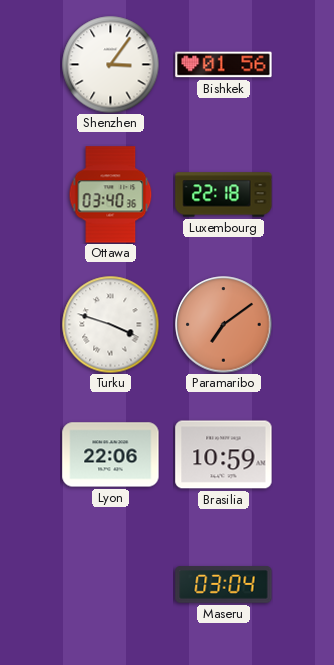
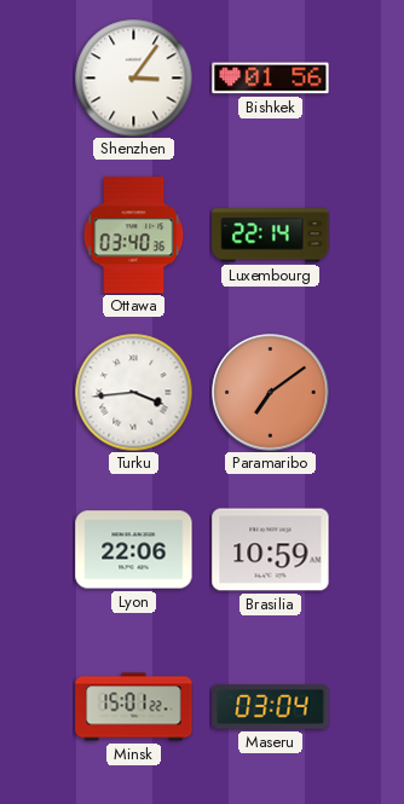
Luxembourg: 22:18 -> 22:14 (271, 236)
Turku: 3:48 -> 3:44 (133, 392)
Minsk: none -> 15:01 (134, 707)
